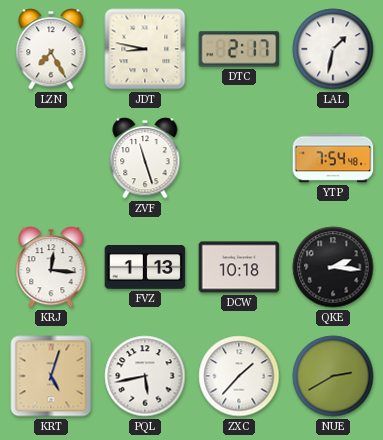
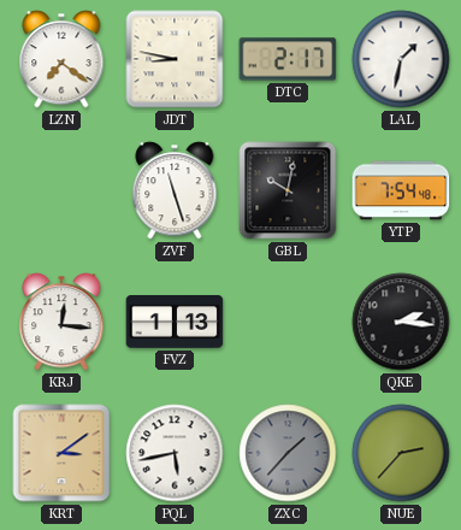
LZN: 7:25 -> 7:21 (61, 59)
GBL: none -> 10:02 (288, 190)
DCW: 10:18 -> none (239, 267)
KRT: 5:03 -> 3:09 (61, 453)
ZXC dial: white -> grey (288, 453)
NUE: 2:40 -> 2:37 (401, 453)
